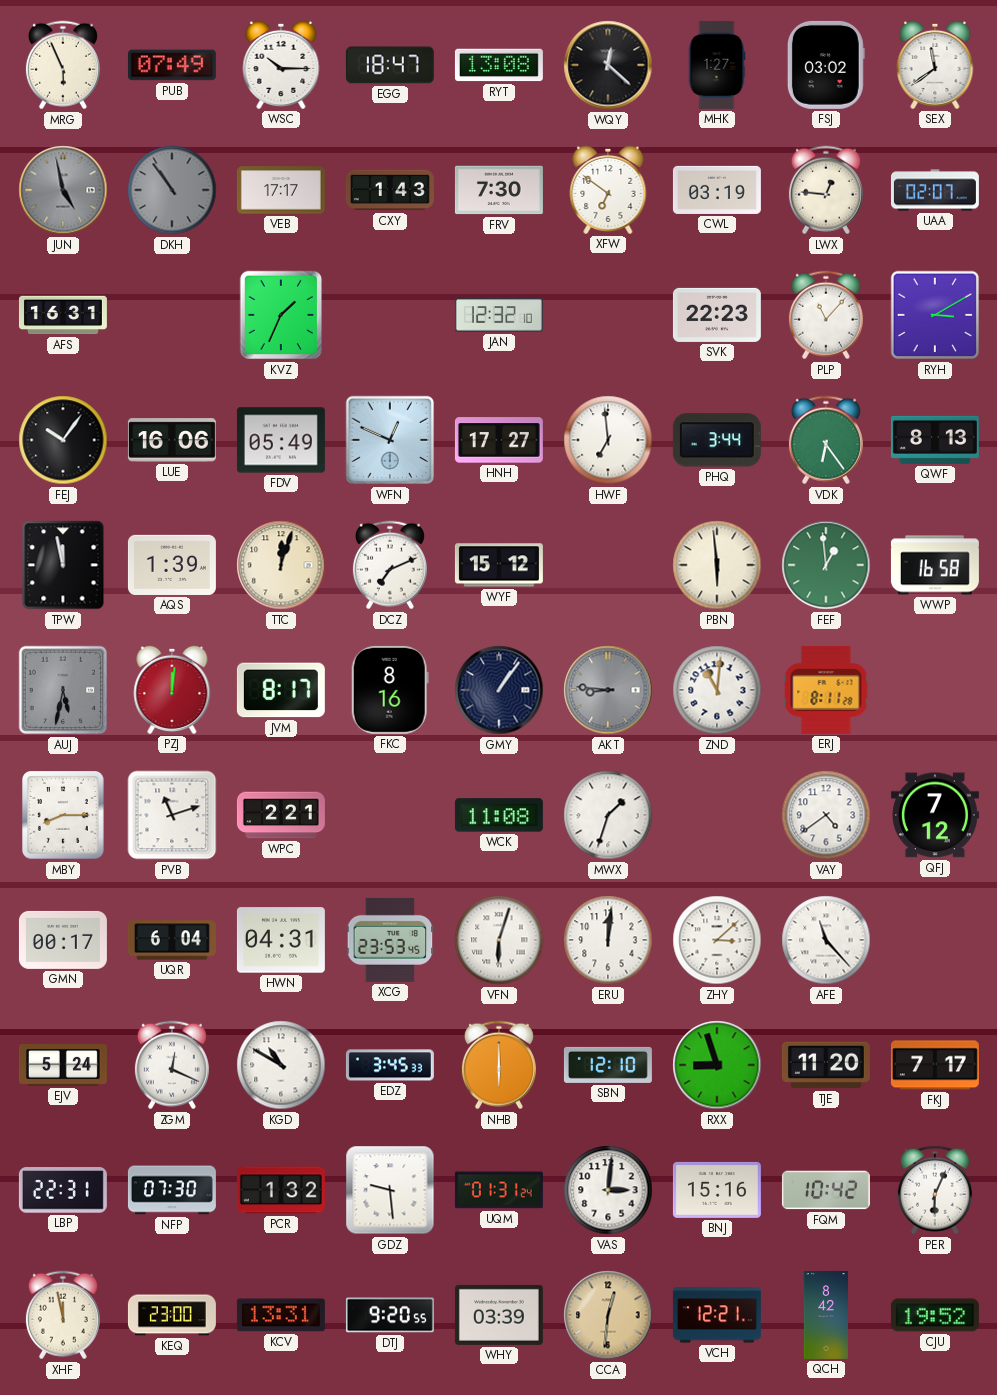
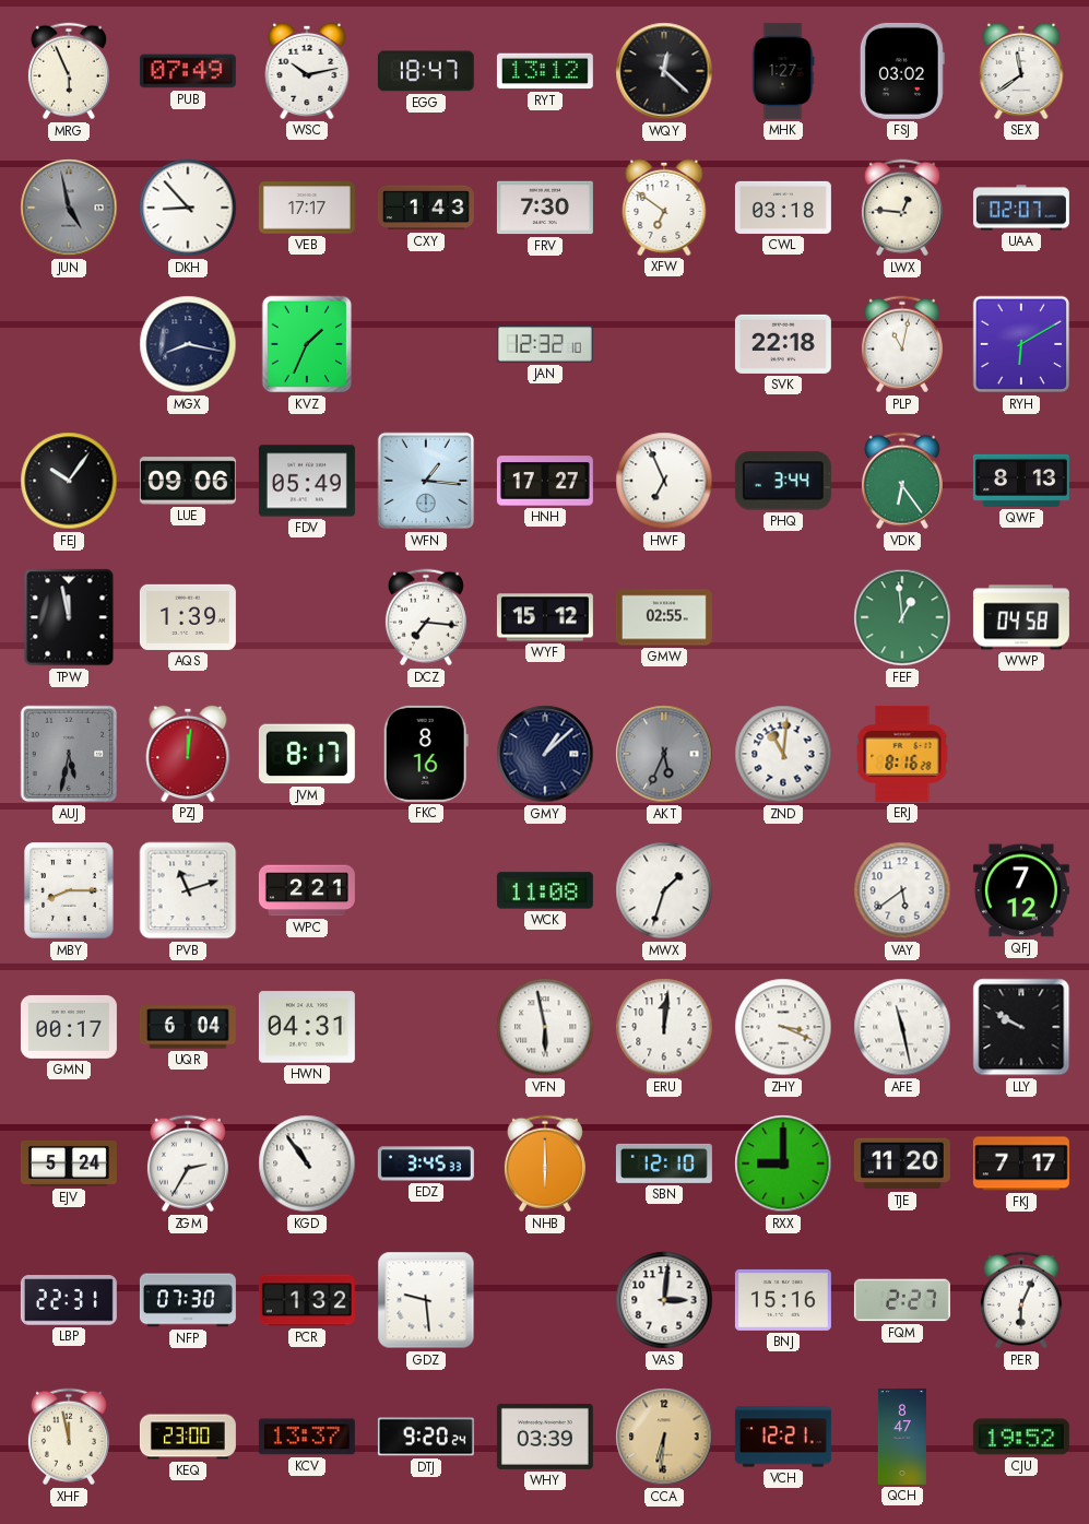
WSC: 10:15 -> 10:13 (307, 71)
RYT: 13:08 -> 13:12 (545, 71)
DKH: 10:54 -> 8:53 (188, 208)
DKH dial: grey -> white (188, 208)
CWL: 03:19 -> 03:18 (783, 208)
AFS: 16:31 -> none (63, 315)
MGX: none -> 8:17 (188, 344)
SVK: 22:23 -> 22:18 (783, 344)
PLP: 11:07 -> 11:02 (902, 344)
RYH: 3:10 -> 6:10 (1021, 344)
LUE: 16:06 -> 09:06 (188, 481)
WFN: 12:49 -> 1:16 (426, 481)
HWF: 6:59 -> 6:56 (664, 481)
TTC: 12:03 -> none (281, 565)
DCZ: 7:11 -> 7:16 (426, 617)
GMW: none -> 02:55 (664, 617)
PBN: 5:59 -> none (717, 565)
WWP: 16:58 -> 04:58 (1021, 617)
GMY: 1:06 -> 1:08 (545, 754)
AKT: 8:46 -> 5:34 (664, 754)
ERJ: 8:11 -> 8:16 (902, 754)
VAY: 4:39 -> 5:39 (902, 890)
XCG: 23:53 -> none (390, 940)
VFN: 6:03 -> 5:58 (545, 1027)
ZHY: 3:08 -> 3:19 (783, 1027)
AFE: 11:23 -> 11:28 (902, 1027)
LLY: none -> 9:50 (1021, 1027)
ZGM: 12:19 -> 2:35 (188, 1163)
KGD: 10:50 -> 10:54 (307, 1163)
RXX: 8:57 -> 9:00 (783, 1163)
UQM: 01:31 -> none (499, 1190)
FQM: 10:42 -> 2:27 (902, 1300)
KCV: 13:31 -> 13:37 (307, 1437)
DTJ: 9:20:55 -> 9:20:24 (426, 1437)
CCA: 12:31 -> 6:31 (664, 1437)
QCH: 8:42 -> 8:47 (902, 1437)
